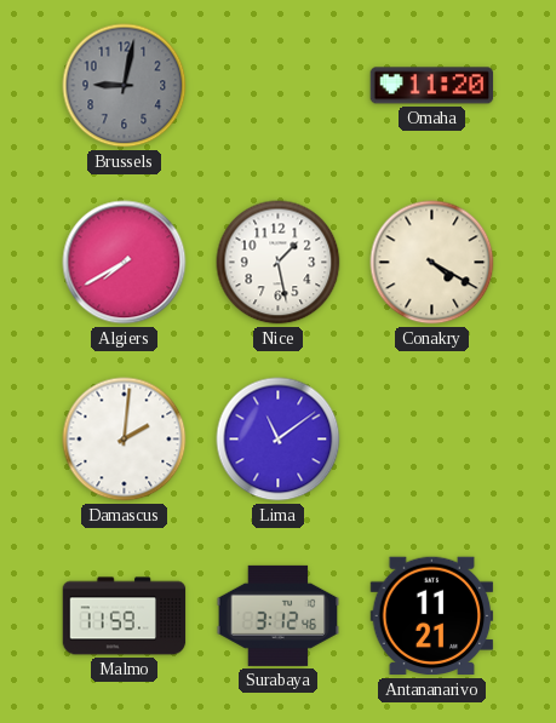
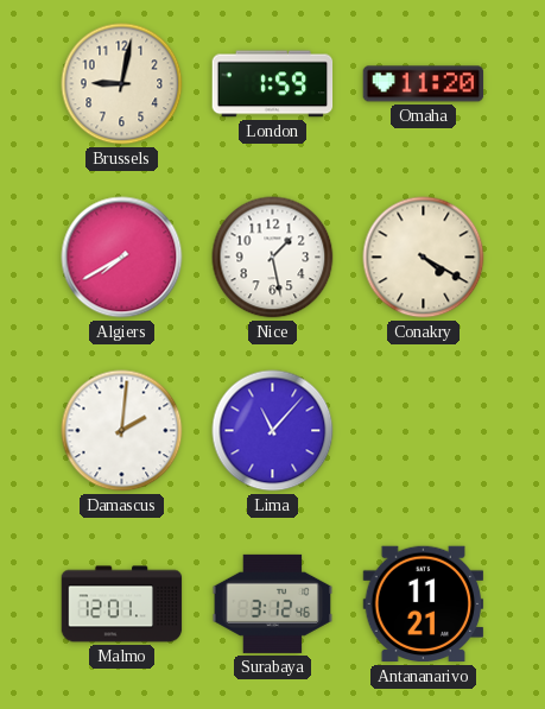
Brussels dial: grey -> cream (122, 84)
London: none -> 1:59 (273, 84)
Lima: 11:09 -> 11:07 (273, 431)
Malmo: 11:59 -> 12:01 (122, 604)
